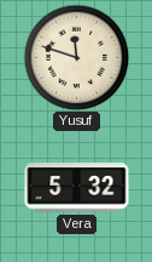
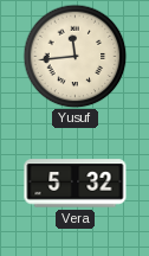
Yusuf: 11:48 -> 11:44 (74, 56)
